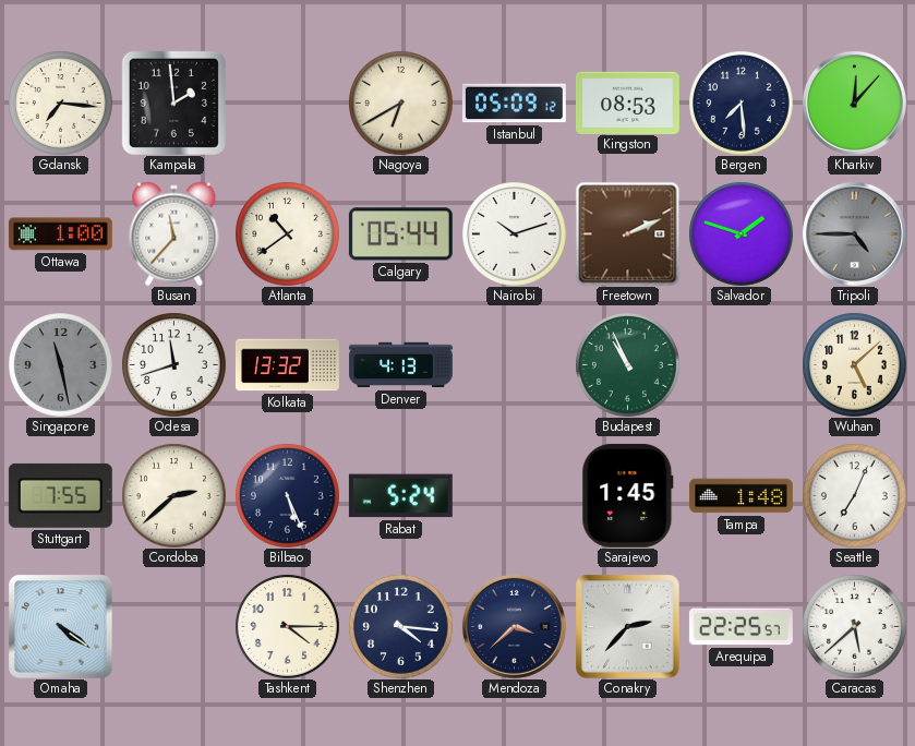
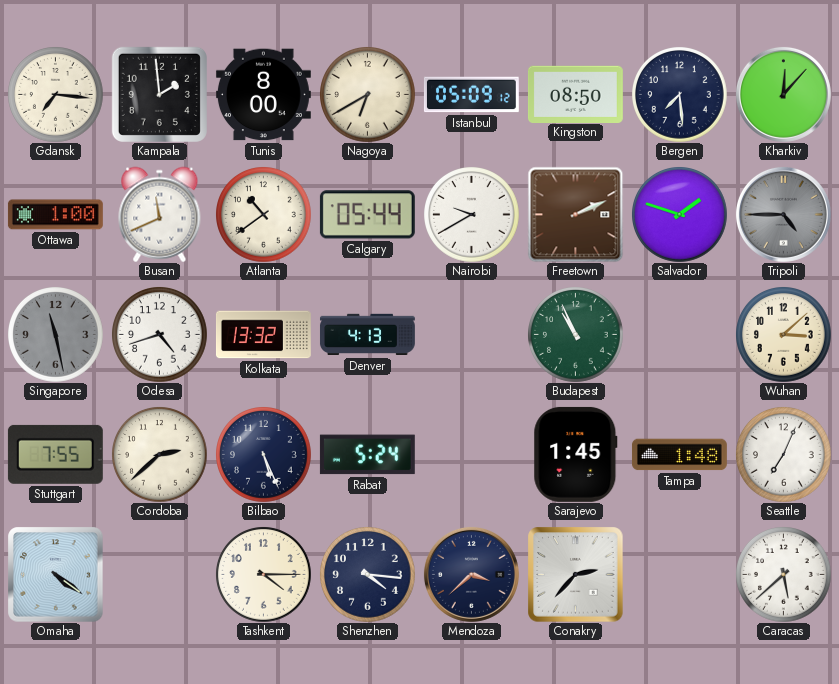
Tunis: none -> 8:00 (263, 95)
Kingston: 08:53 -> 08:50 (575, 94)
Busan: 11:37 -> 11:41 (160, 214)
Nairobi: 10:12 -> 9:40 (472, 215)
Odesa: 11:42 -> 4:42 (160, 335)
Wuhan: 5:08 -> 3:08 (784, 335)
Arequipa: 22:25 -> none (741, 627)
